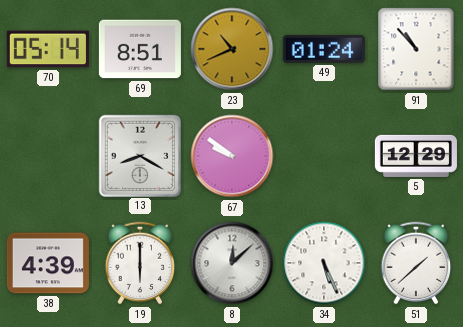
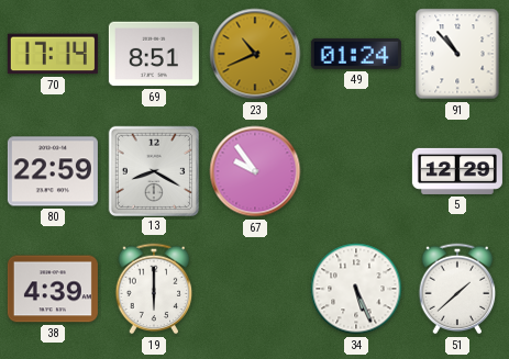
70: 05:14 -> 17:14 (53, 54)
80: none -> 22:59 (53, 171)
67: 9:51 -> 9:54 (255, 171)
8: 12:08 -> none (232, 263)
